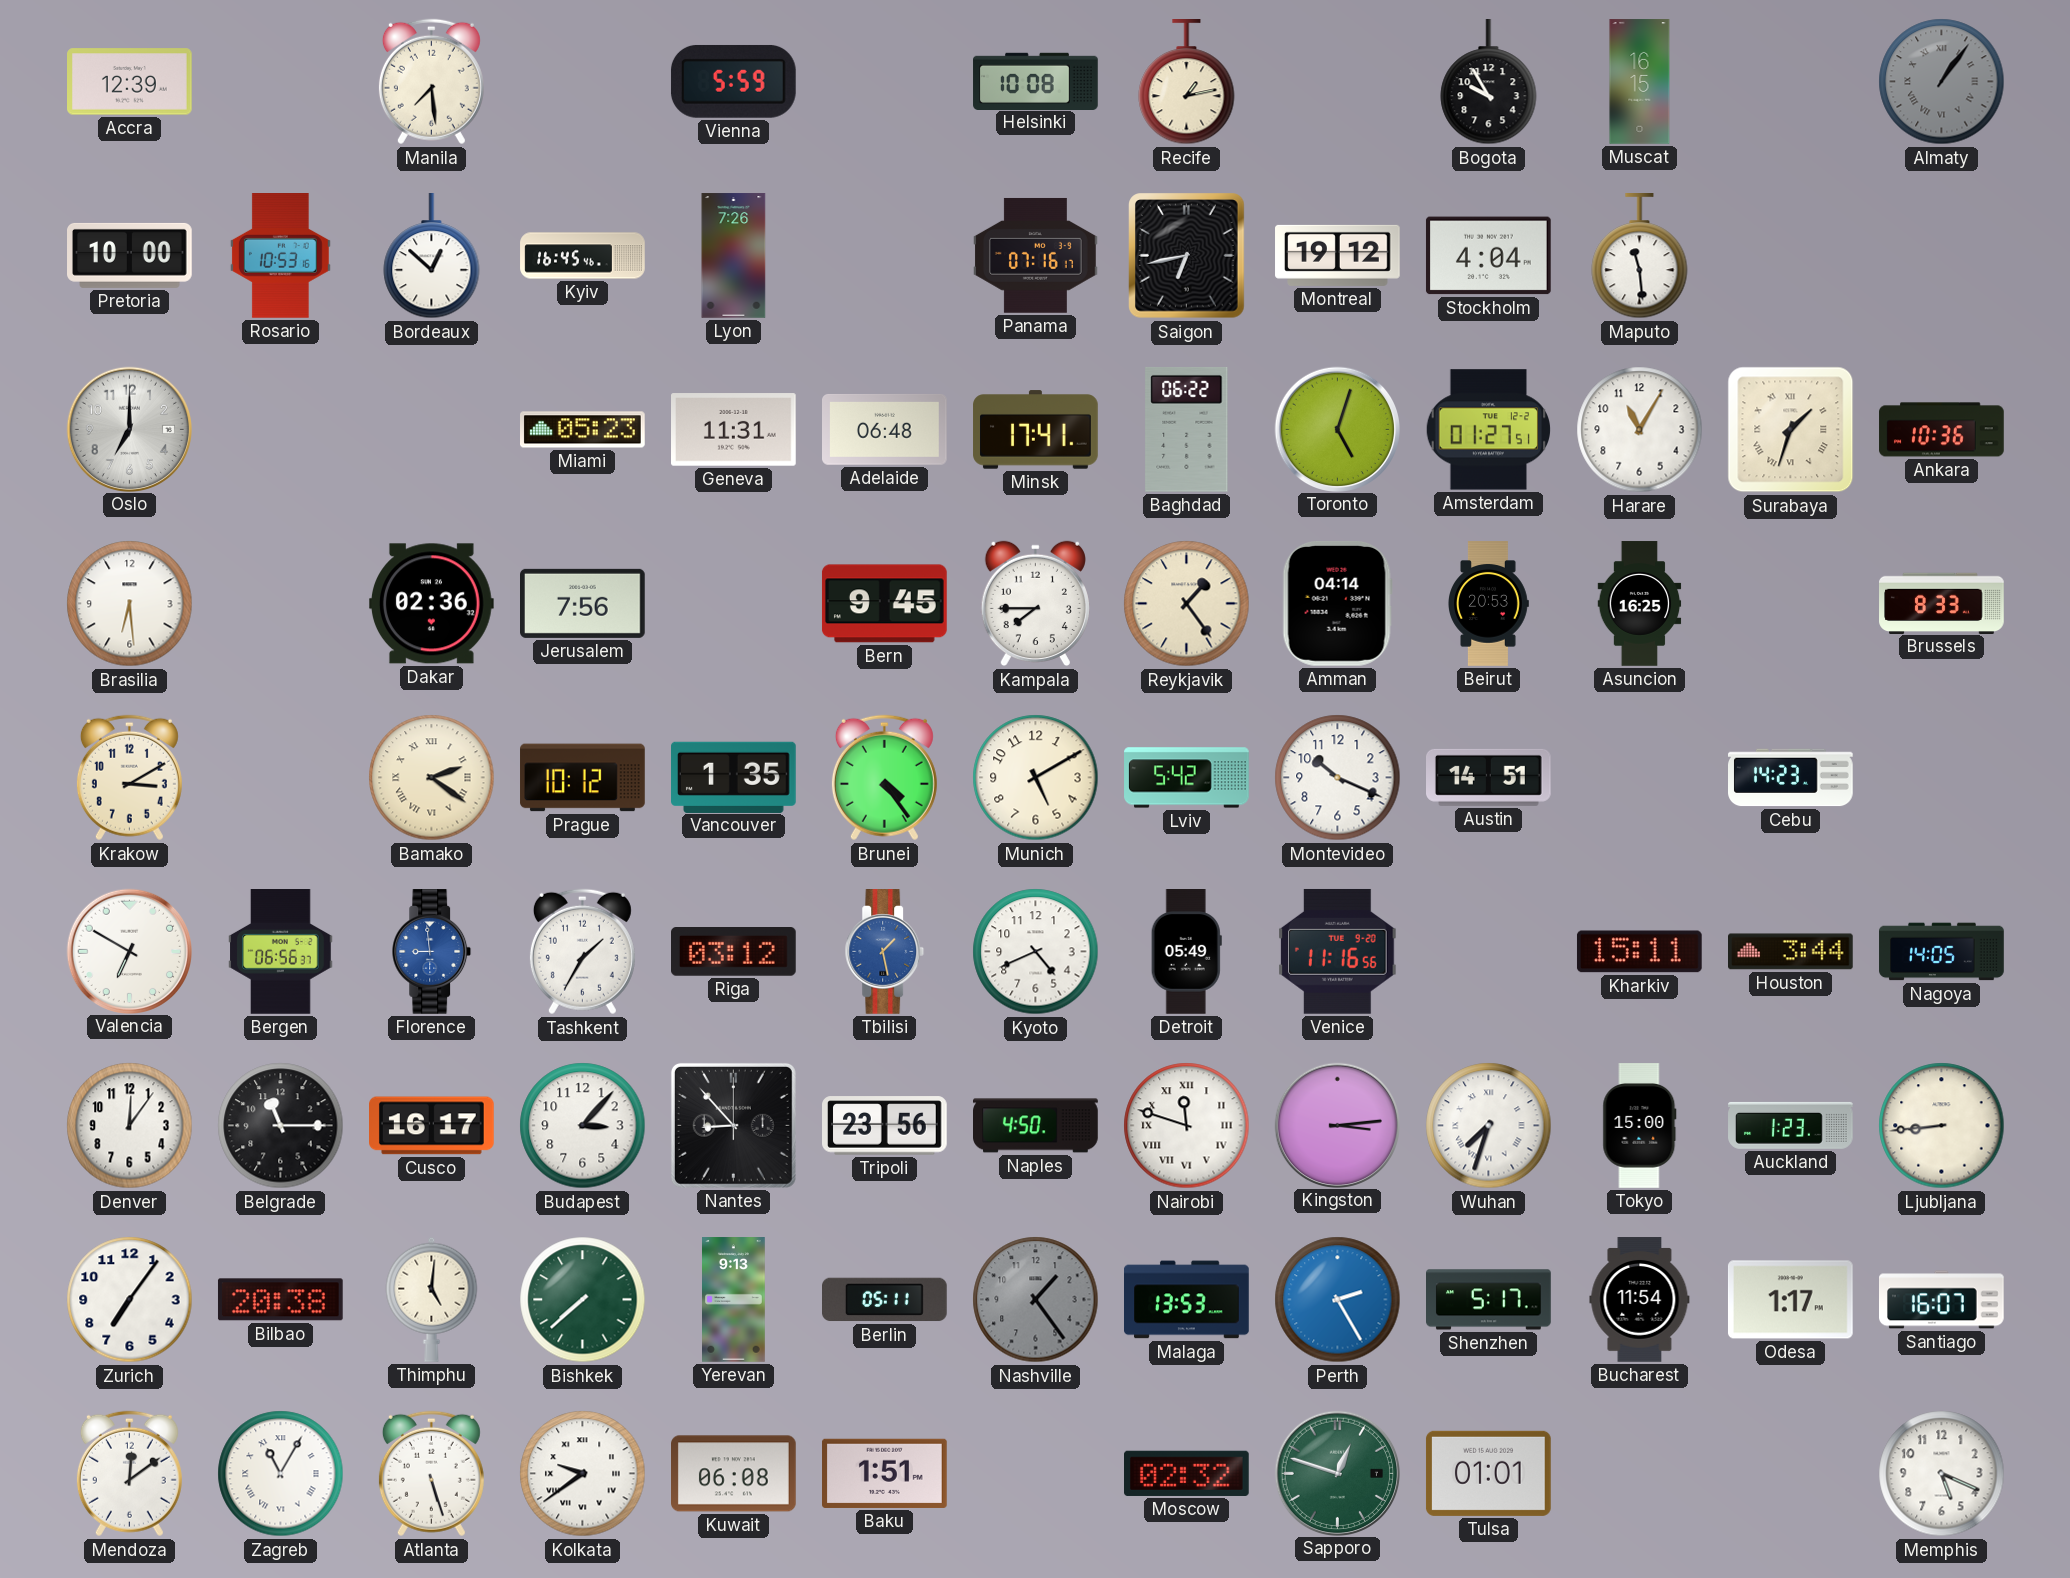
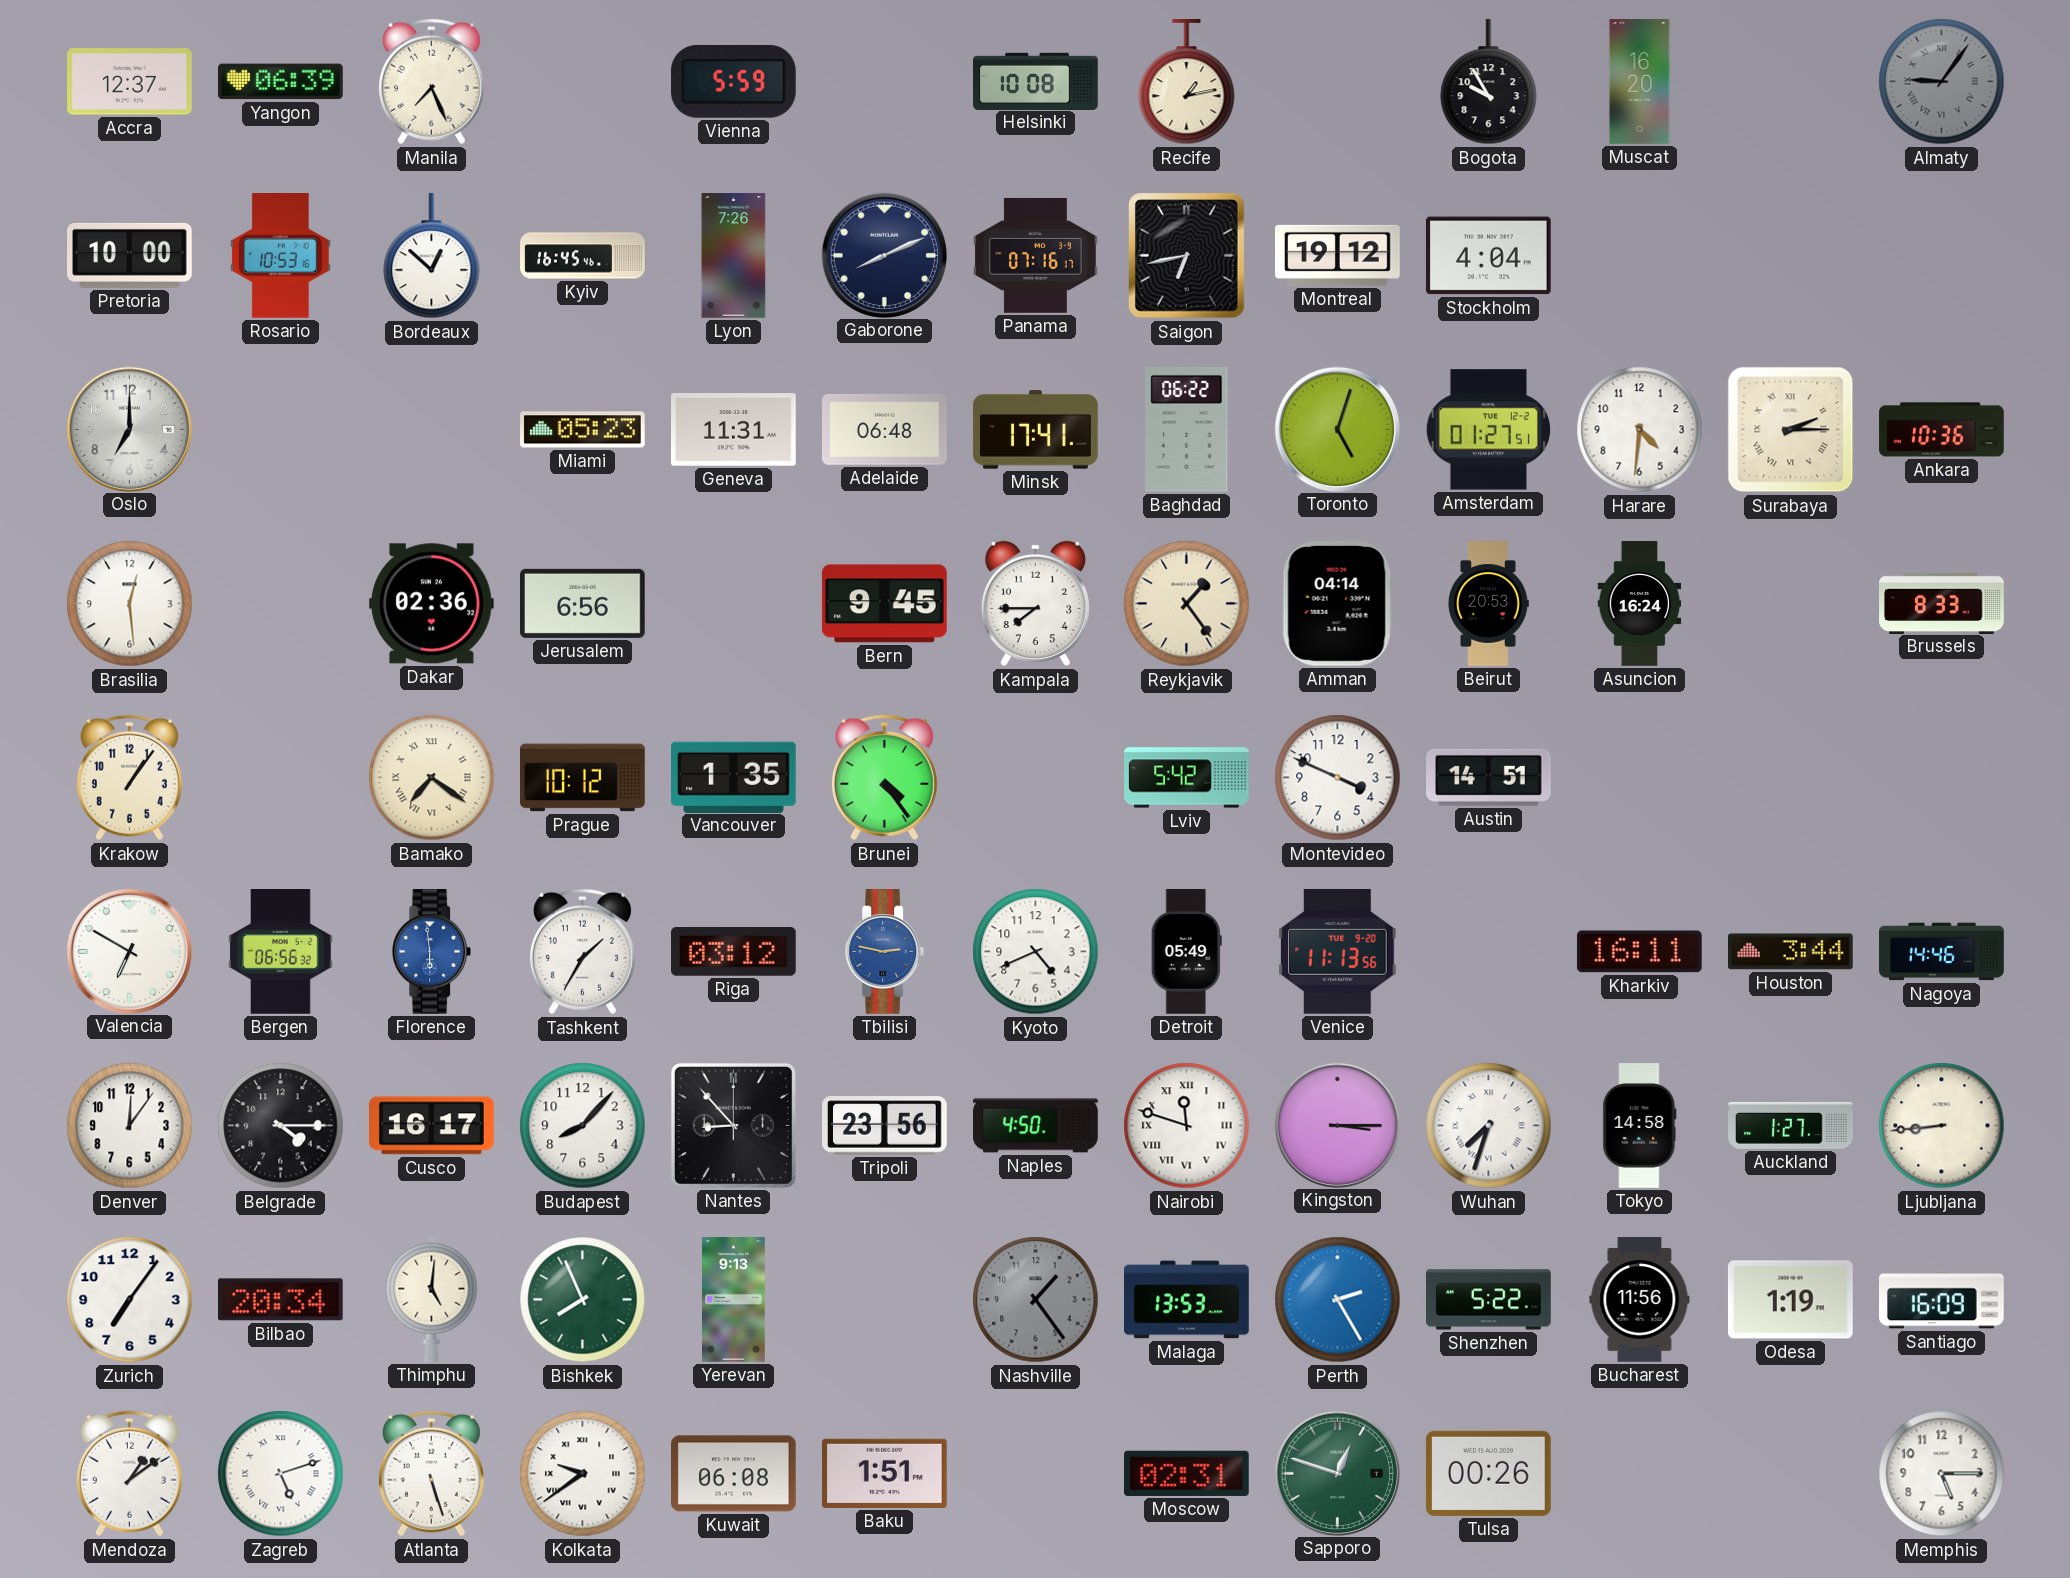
Accra: 12:39 -> 12:37 (130, 82)
Yangon: none -> 06:39 (281, 82)
Manila: 7:29 -> 7:26 (431, 82)
Muscat: 16:15 -> 16:20 (1640, 82)
Almaty: 1:06 -> 9:06 (1942, 82)
Gaborone: none -> 8:11 (884, 255)
Maputo: 11:29 -> none (1640, 257)
Harare: 11:05 -> 4:31 (1640, 430)
Surabaya: 1:33 -> 2:15 (1791, 430)
Brasilia: 6:29 -> 12:29 (130, 604)
Jerusalem: 7:56 -> 6:56 (583, 603)
Asuncion: 16:25 -> 16:24 (1640, 604)
Krakow: 3:10 -> 1:06 (129, 778)
Bamako: 2:21 -> 7:21 (432, 778)
Munich: 5:10 -> none (1036, 778)
Montevideo: 10:19 -> 3:49 (1338, 778)
Cebu: 14:23 -> none (1791, 778)
Bergen: 06:56:37 -> 06:56:32 (281, 952)
Florence: 8:59 -> 5:59 (432, 952)
Tbilisi: 1:28 -> 2:47 (885, 952)
Venice: 11:16 -> 11:13 (1338, 951)
Kharkiv: 15:11 -> 16:11 (1639, 952)
Nagoya: 14:05 -> 14:46 (1942, 952)
Belgrade: 11:15 -> 4:15 (281, 1126)
Budapest: 3:07 -> 8:07 (583, 1126)
Kingston: 3:14 -> 3:15 (1337, 1125)
Tokyo: 15:00 -> 14:58 (1640, 1126)
Auckland: 1:23 -> 1:27 (1791, 1125)
Bilbao: 20:38 -> 20:34 (280, 1300)
Bishkek: 7:38 -> 7:56 (583, 1300)
Berlin: 05:11 -> none (885, 1300)
Shenzhen: 5:17 -> 5:22 (1489, 1300)
Bucharest: 11:54 -> 11:56 (1640, 1300)
Odesa: 1:17 -> 1:19 (1790, 1300)
Santiago: 16:07 -> 16:09 (1942, 1300)
Mendoza: 12:09 -> 1:09 (129, 1474)
Zagreb: 11:05 -> 5:12 (281, 1474)
Moscow: 02:32 -> 02:31 (1187, 1473)
Tulsa: 01:01 -> 00:26 (1489, 1473)
Memphis: 5:19 -> 5:15 (1942, 1474)
